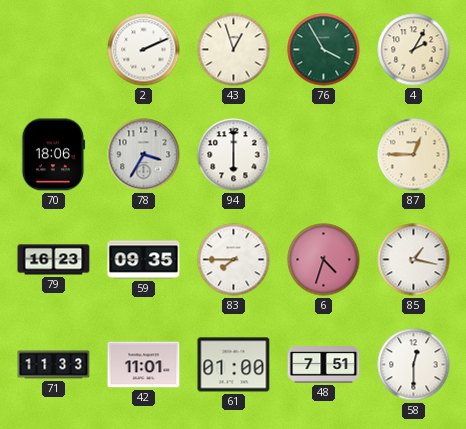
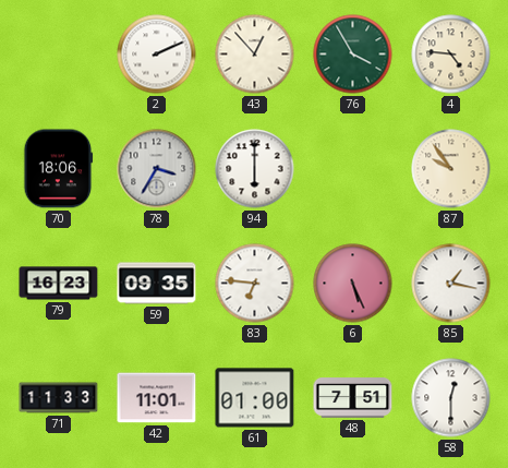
43: 12:57 -> 12:53 (255, 55)
4: 2:05 -> 4:46 (451, 55)
87: 12:45 -> 9:54 (451, 169)
83: 7:45 -> 6:46 (255, 284)
6: 4:33 -> 5:26 (353, 284)
